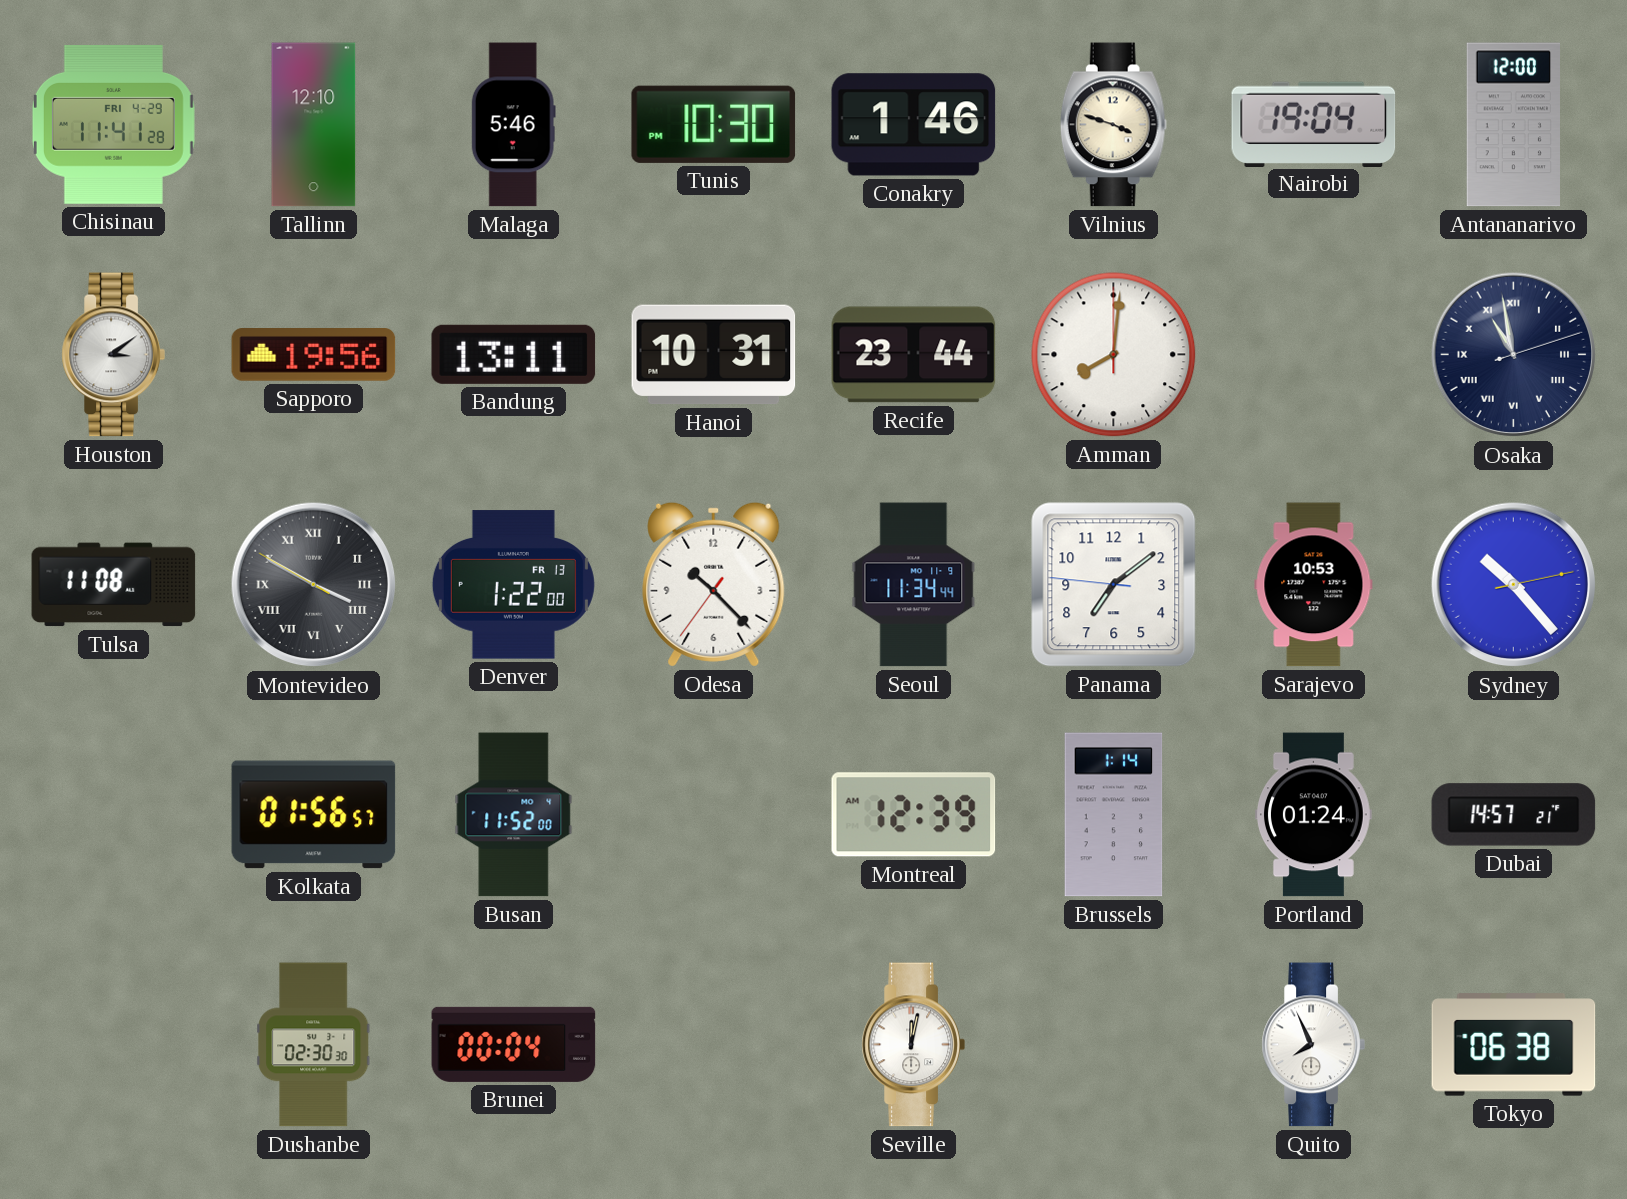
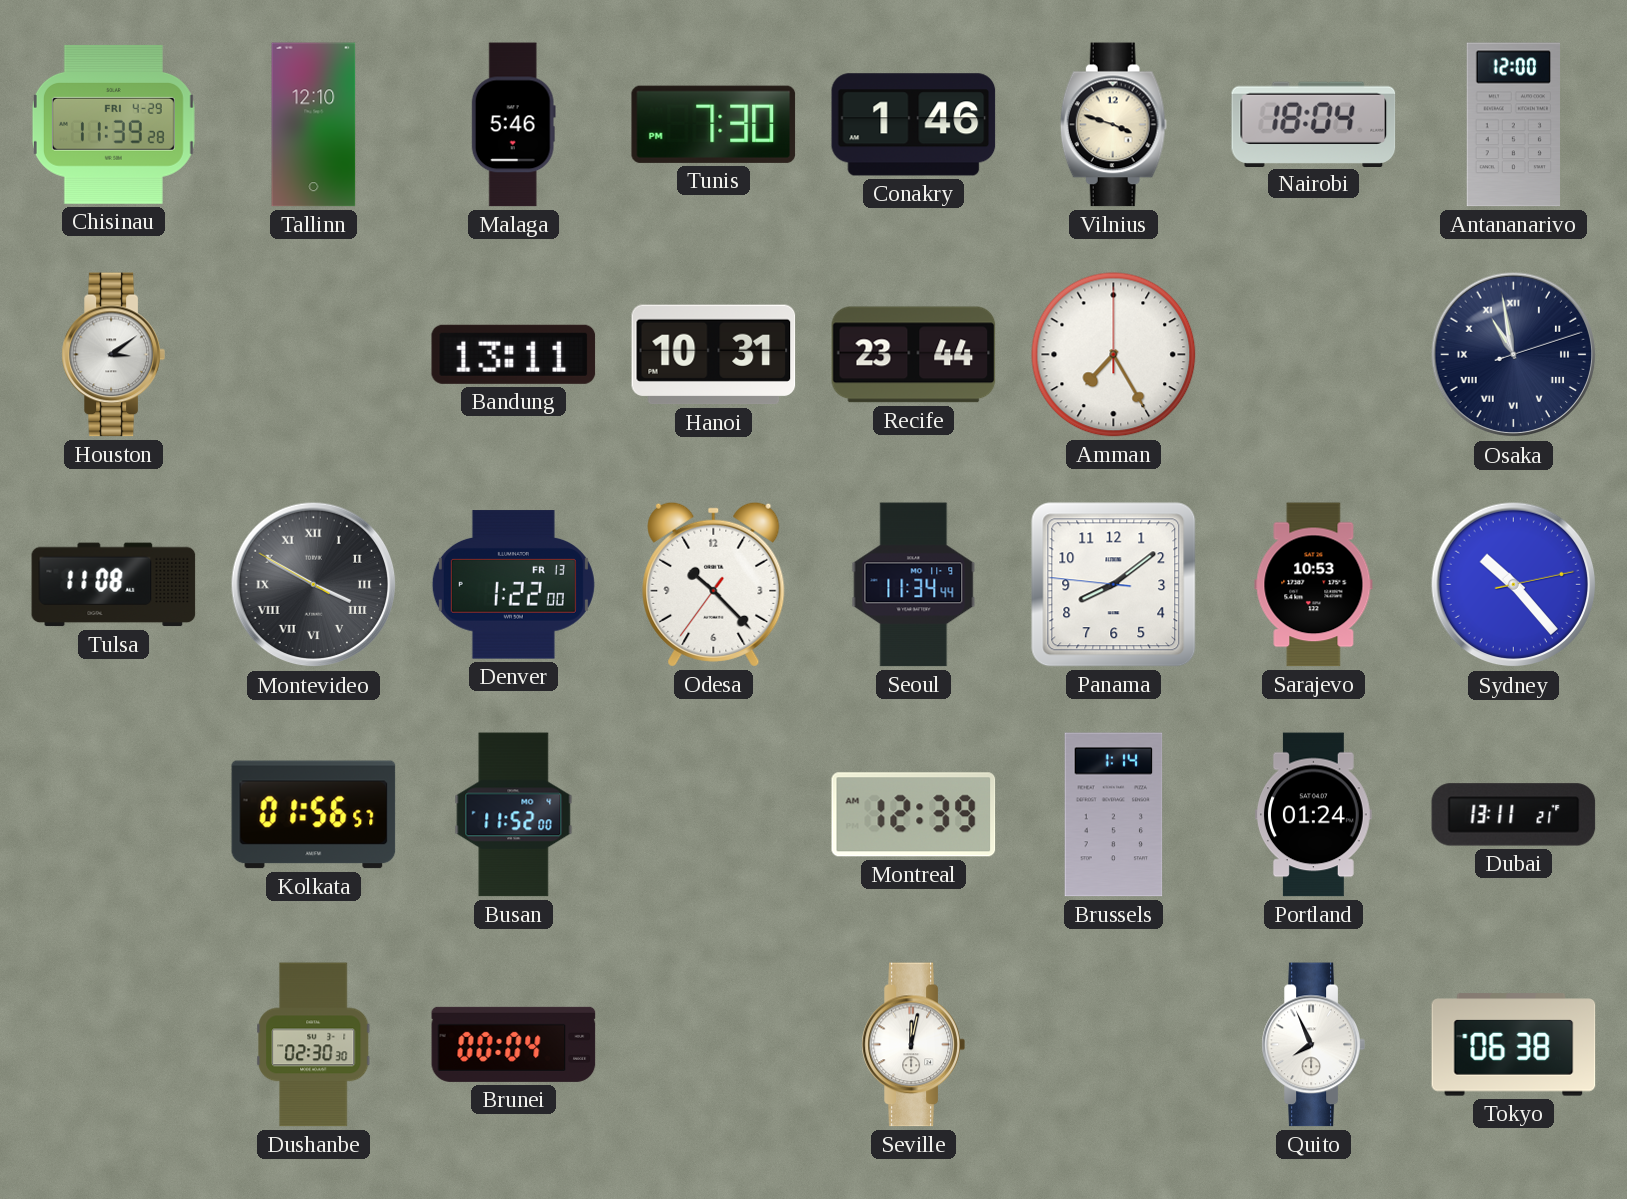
Chisinau: 11:41 -> 11:39 (113, 125)
Tunis: 10:30 -> 7:30 (714, 124)
Nairobi: 19:04 -> 18:04 (1314, 124)
Sapporo: 19:56 -> none (314, 355)
Amman: 8:01 -> 7:25 (1114, 355)
Panama: 7:08 -> 8:08 (1114, 585)
Dubai: 14:57 -> 13:11 (1514, 815)
